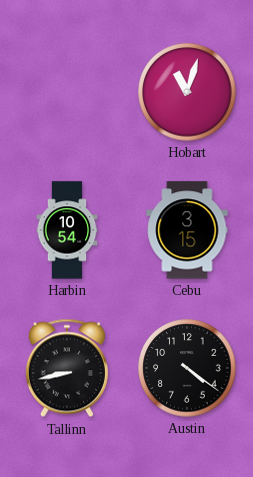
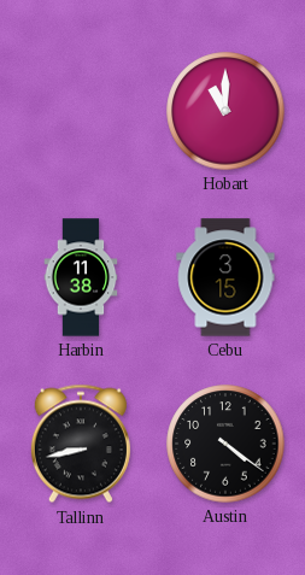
Hobart: 11:03 -> 11:00 (225, 111)
Harbin: 10:54 -> 11:38 (81, 277)
